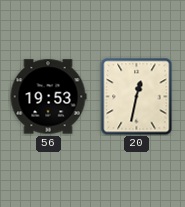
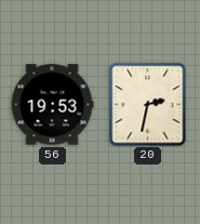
20: 12:32 -> 2:32 (148, 104)
